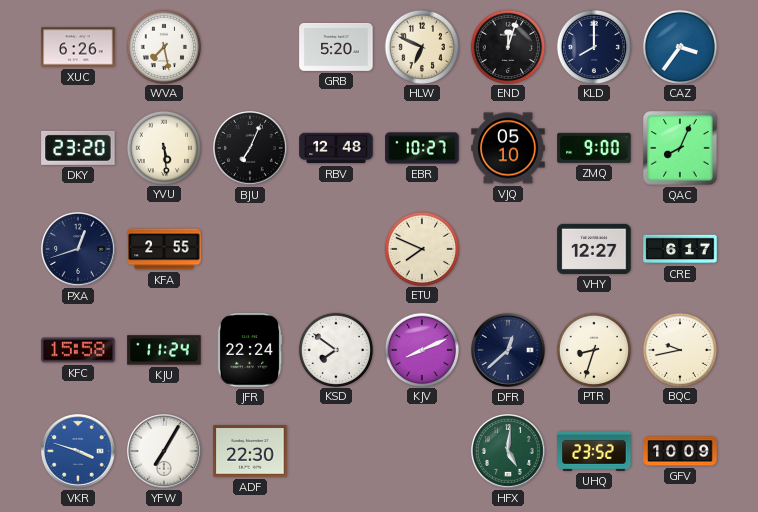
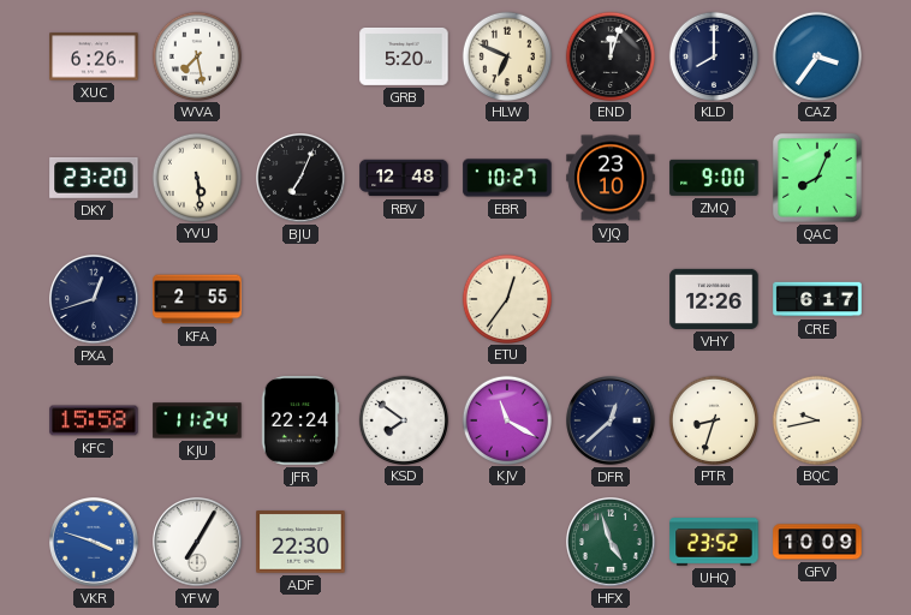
VJQ: 05:10 -> 23:10 (611, 178)
ETU: 7:49 -> 12:36 (506, 298)
VHY: 12:27 -> 12:26 (714, 299)
KJV: 8:11 -> 11:20 (506, 419)
HFX: 5:01 -> 4:57 (612, 543)
